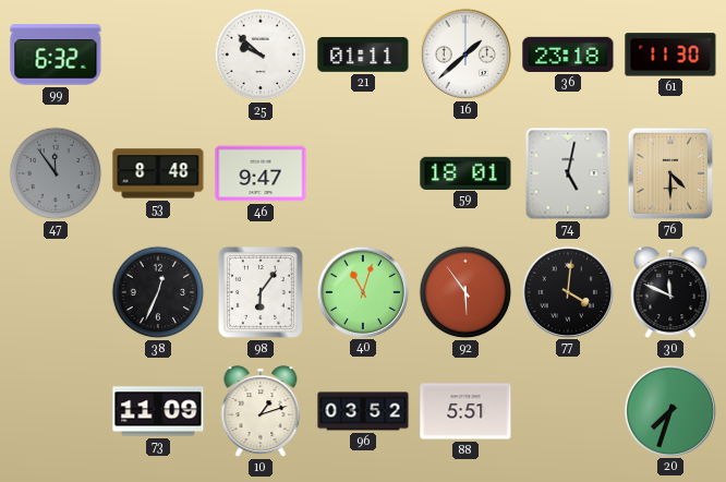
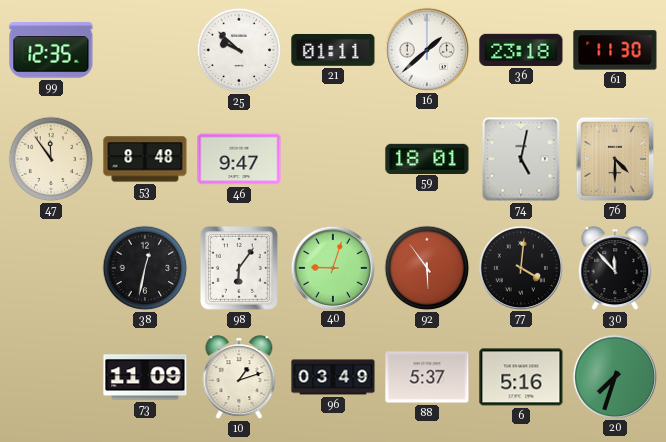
99: 6:32 -> 12:35 (51, 50)
47 dial: grey -> cream (51, 159)
38: 12:34 -> 12:32 (145, 268)
40: 11:03 -> 9:03 (332, 267)
30: 11:49 -> 11:53 (615, 269)
96: 03:52 -> 03:49 (333, 377)
88: 5:51 -> 5:37 (427, 377)
6: none -> 5:16 (521, 377)
